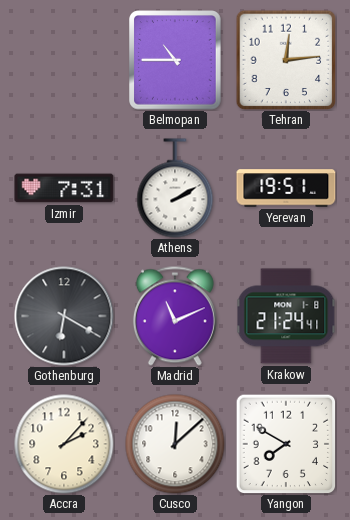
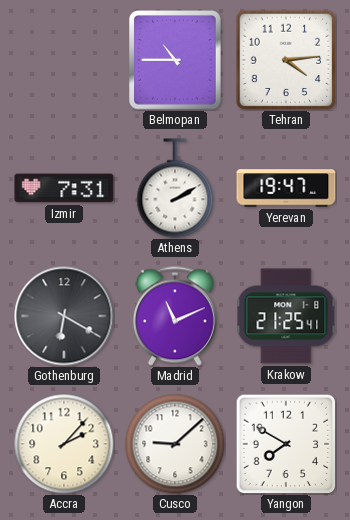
Tehran: 12:14 -> 4:14 (286, 60)
Yerevan: 19:51 -> 19:47 (286, 188)
Krakow: 21:24 -> 21:25 (286, 316)
Cusco: 12:08 -> 9:08 (175, 444)
